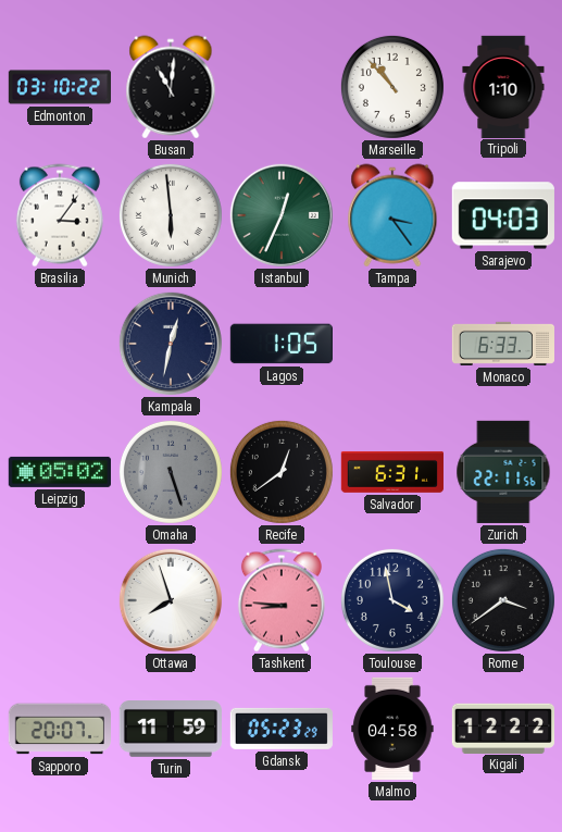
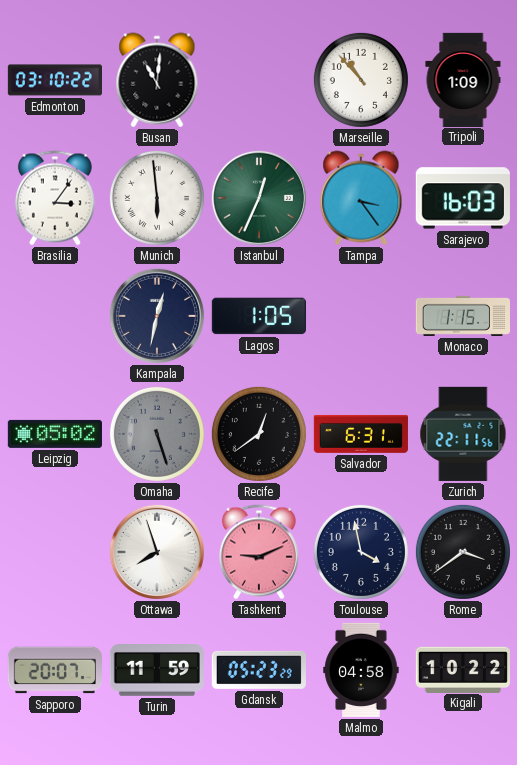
Tripoli: 1:10 -> 1:09 (463, 79)
Sarajevo: 04:03 -> 16:03 (463, 198)
Monaco: 6:33 -> 1:15 (463, 316)
Tashkent: 8:46 -> 9:11 (259, 552)
Kigali: 12:22 -> 10:22 (463, 669)
